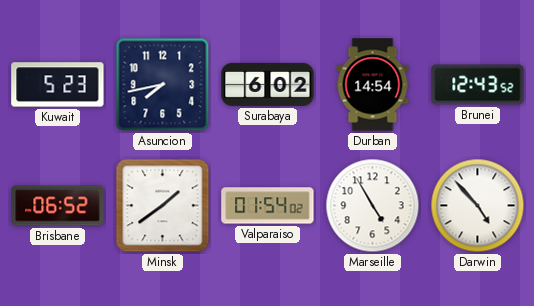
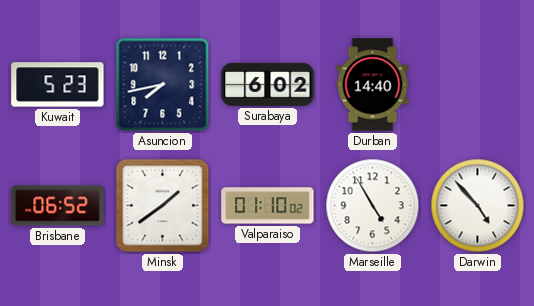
Durban: 14:54 -> 14:40 (373, 85)
Brunei: 12:43 -> none (478, 85)
Valparaiso: 01:54 -> 01:10 (268, 206)
